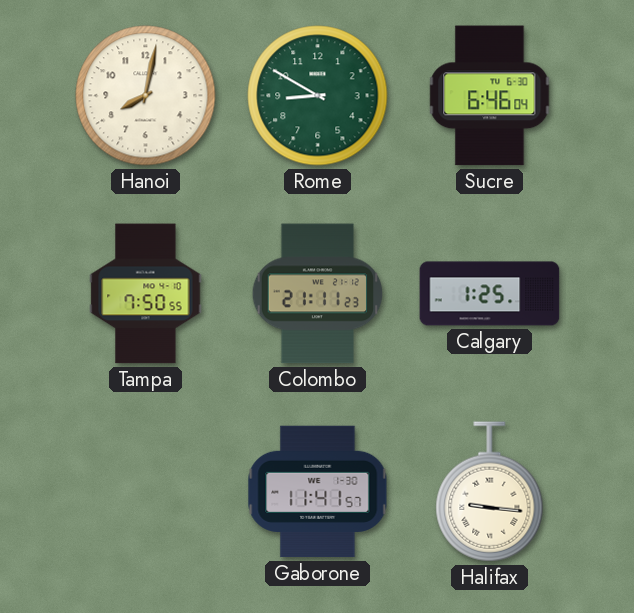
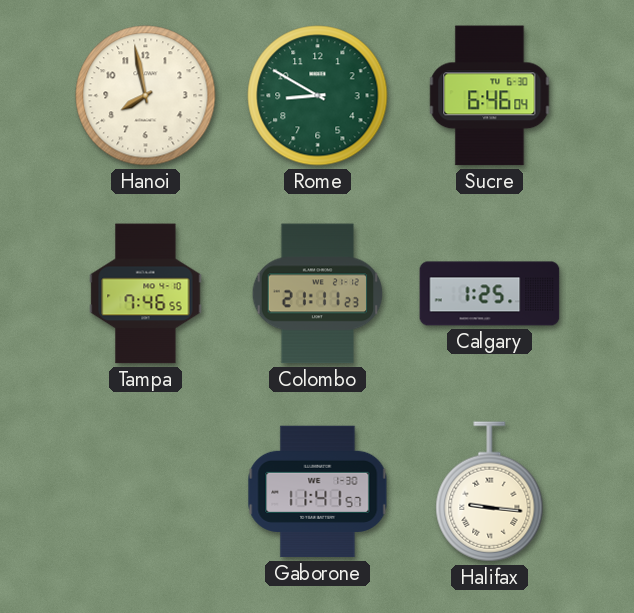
Hanoi: 8:02 -> 7:58 (146, 96)
Tampa: 7:50 -> 7:46 (146, 294)
